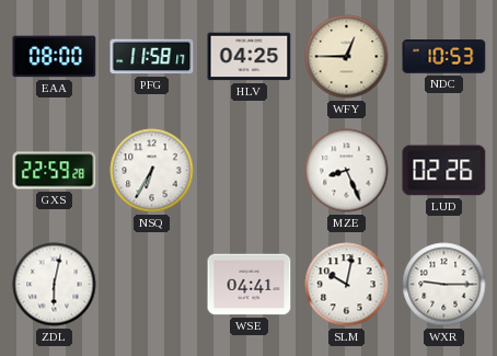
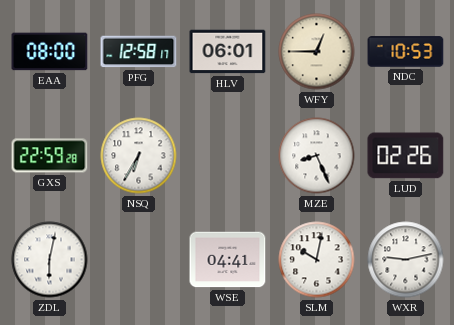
PFG: 11:58 -> 12:58 (139, 52)
HLV: 04:25 -> 06:01 (228, 52)
WXR: 9:15 -> 9:13 (406, 260)
